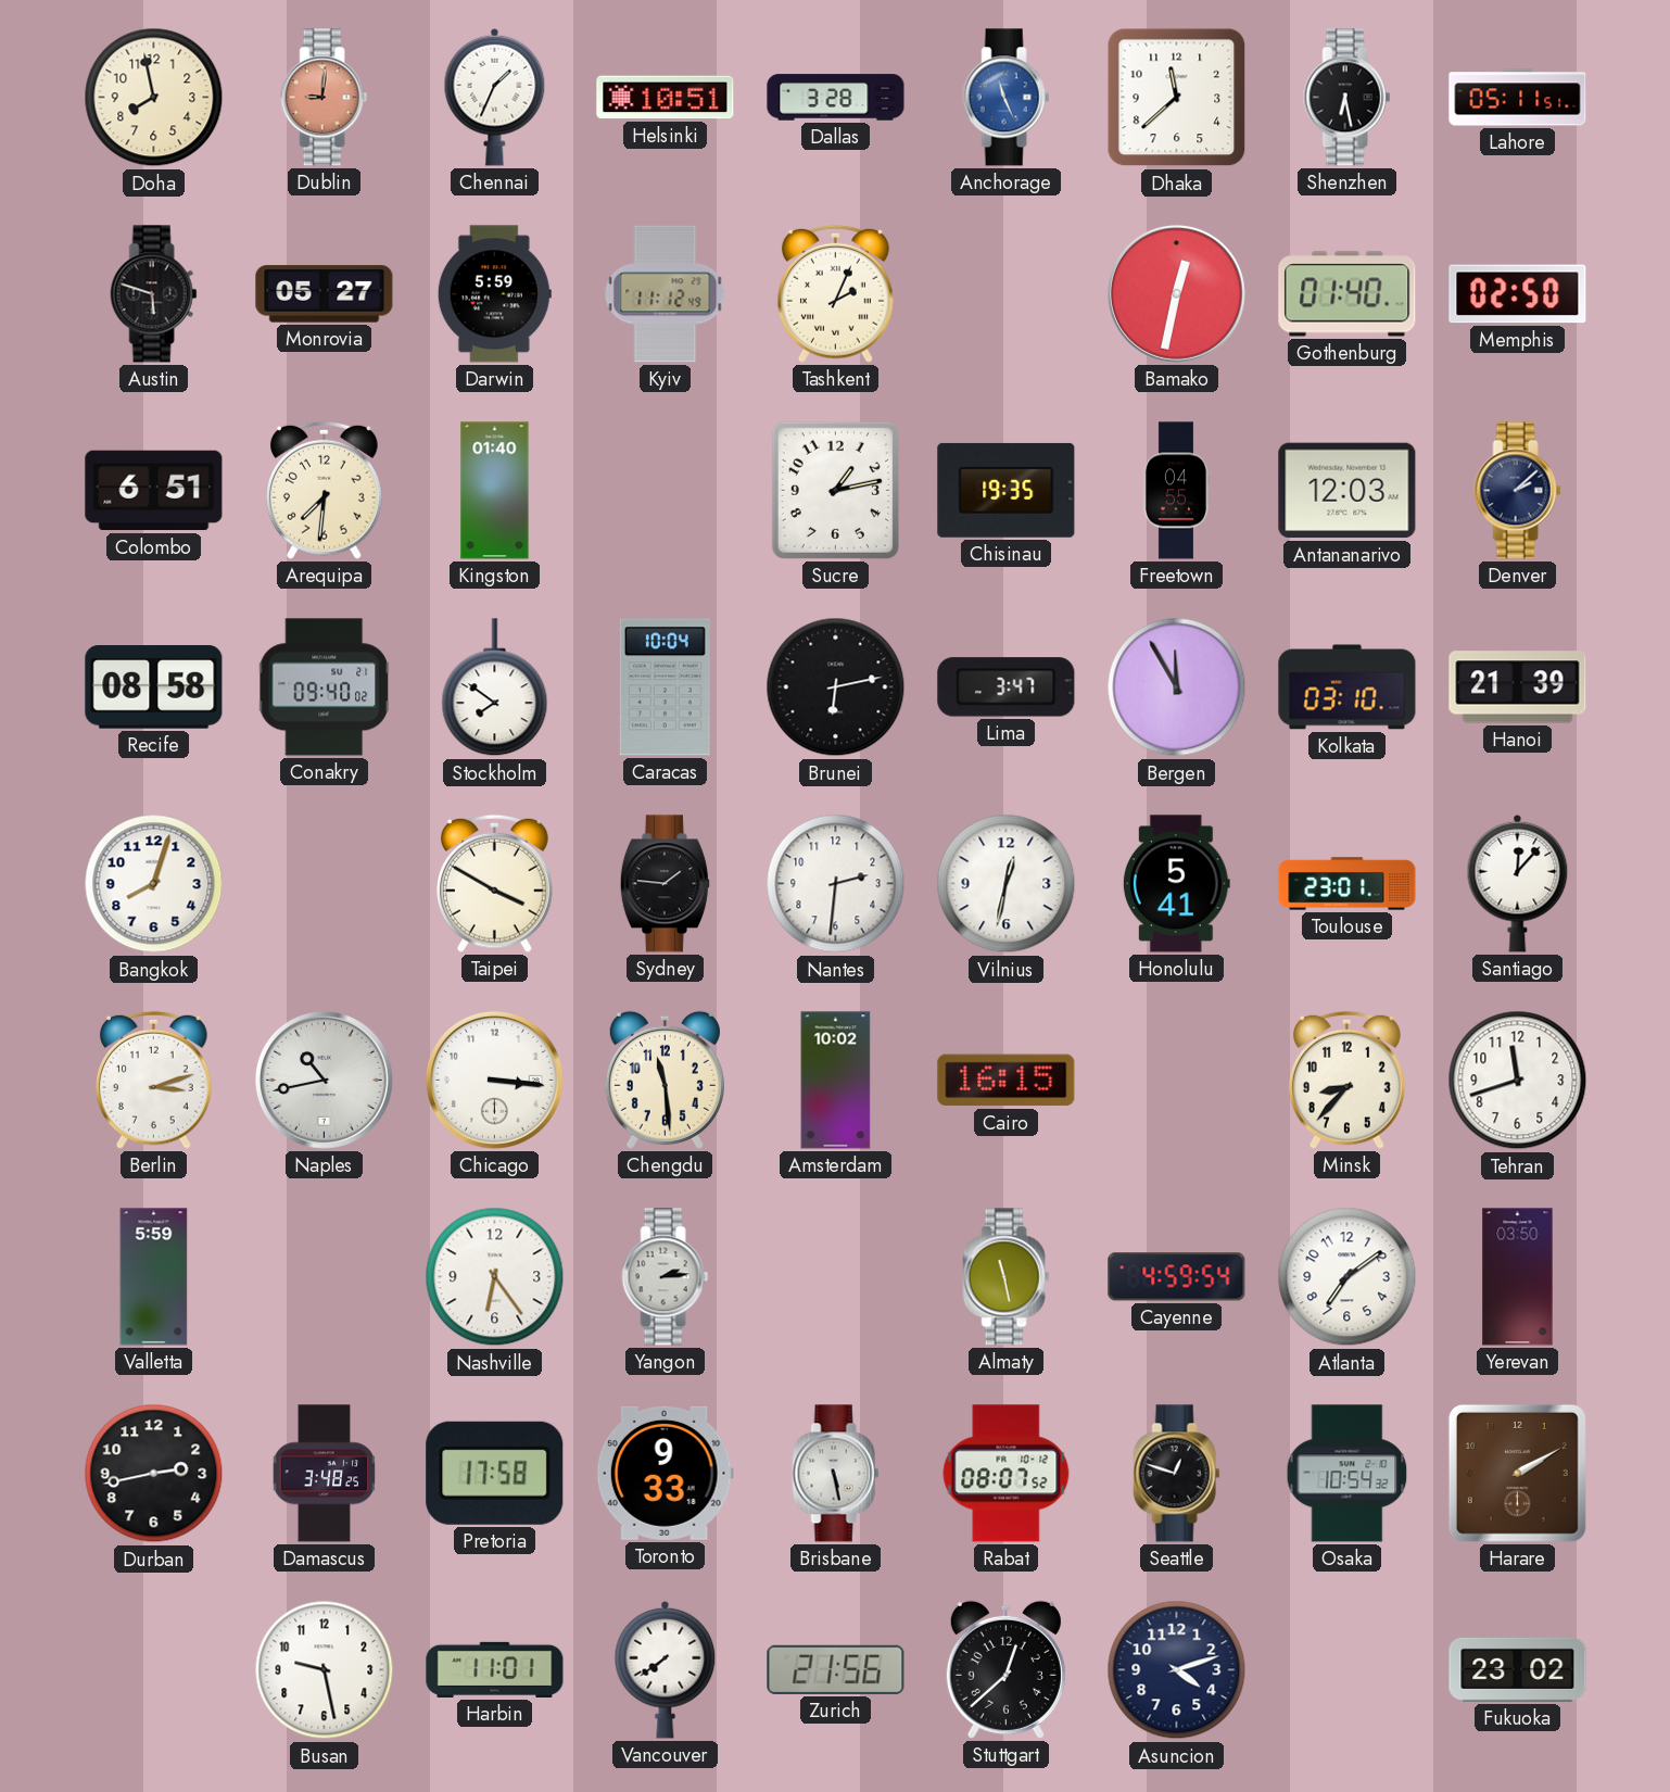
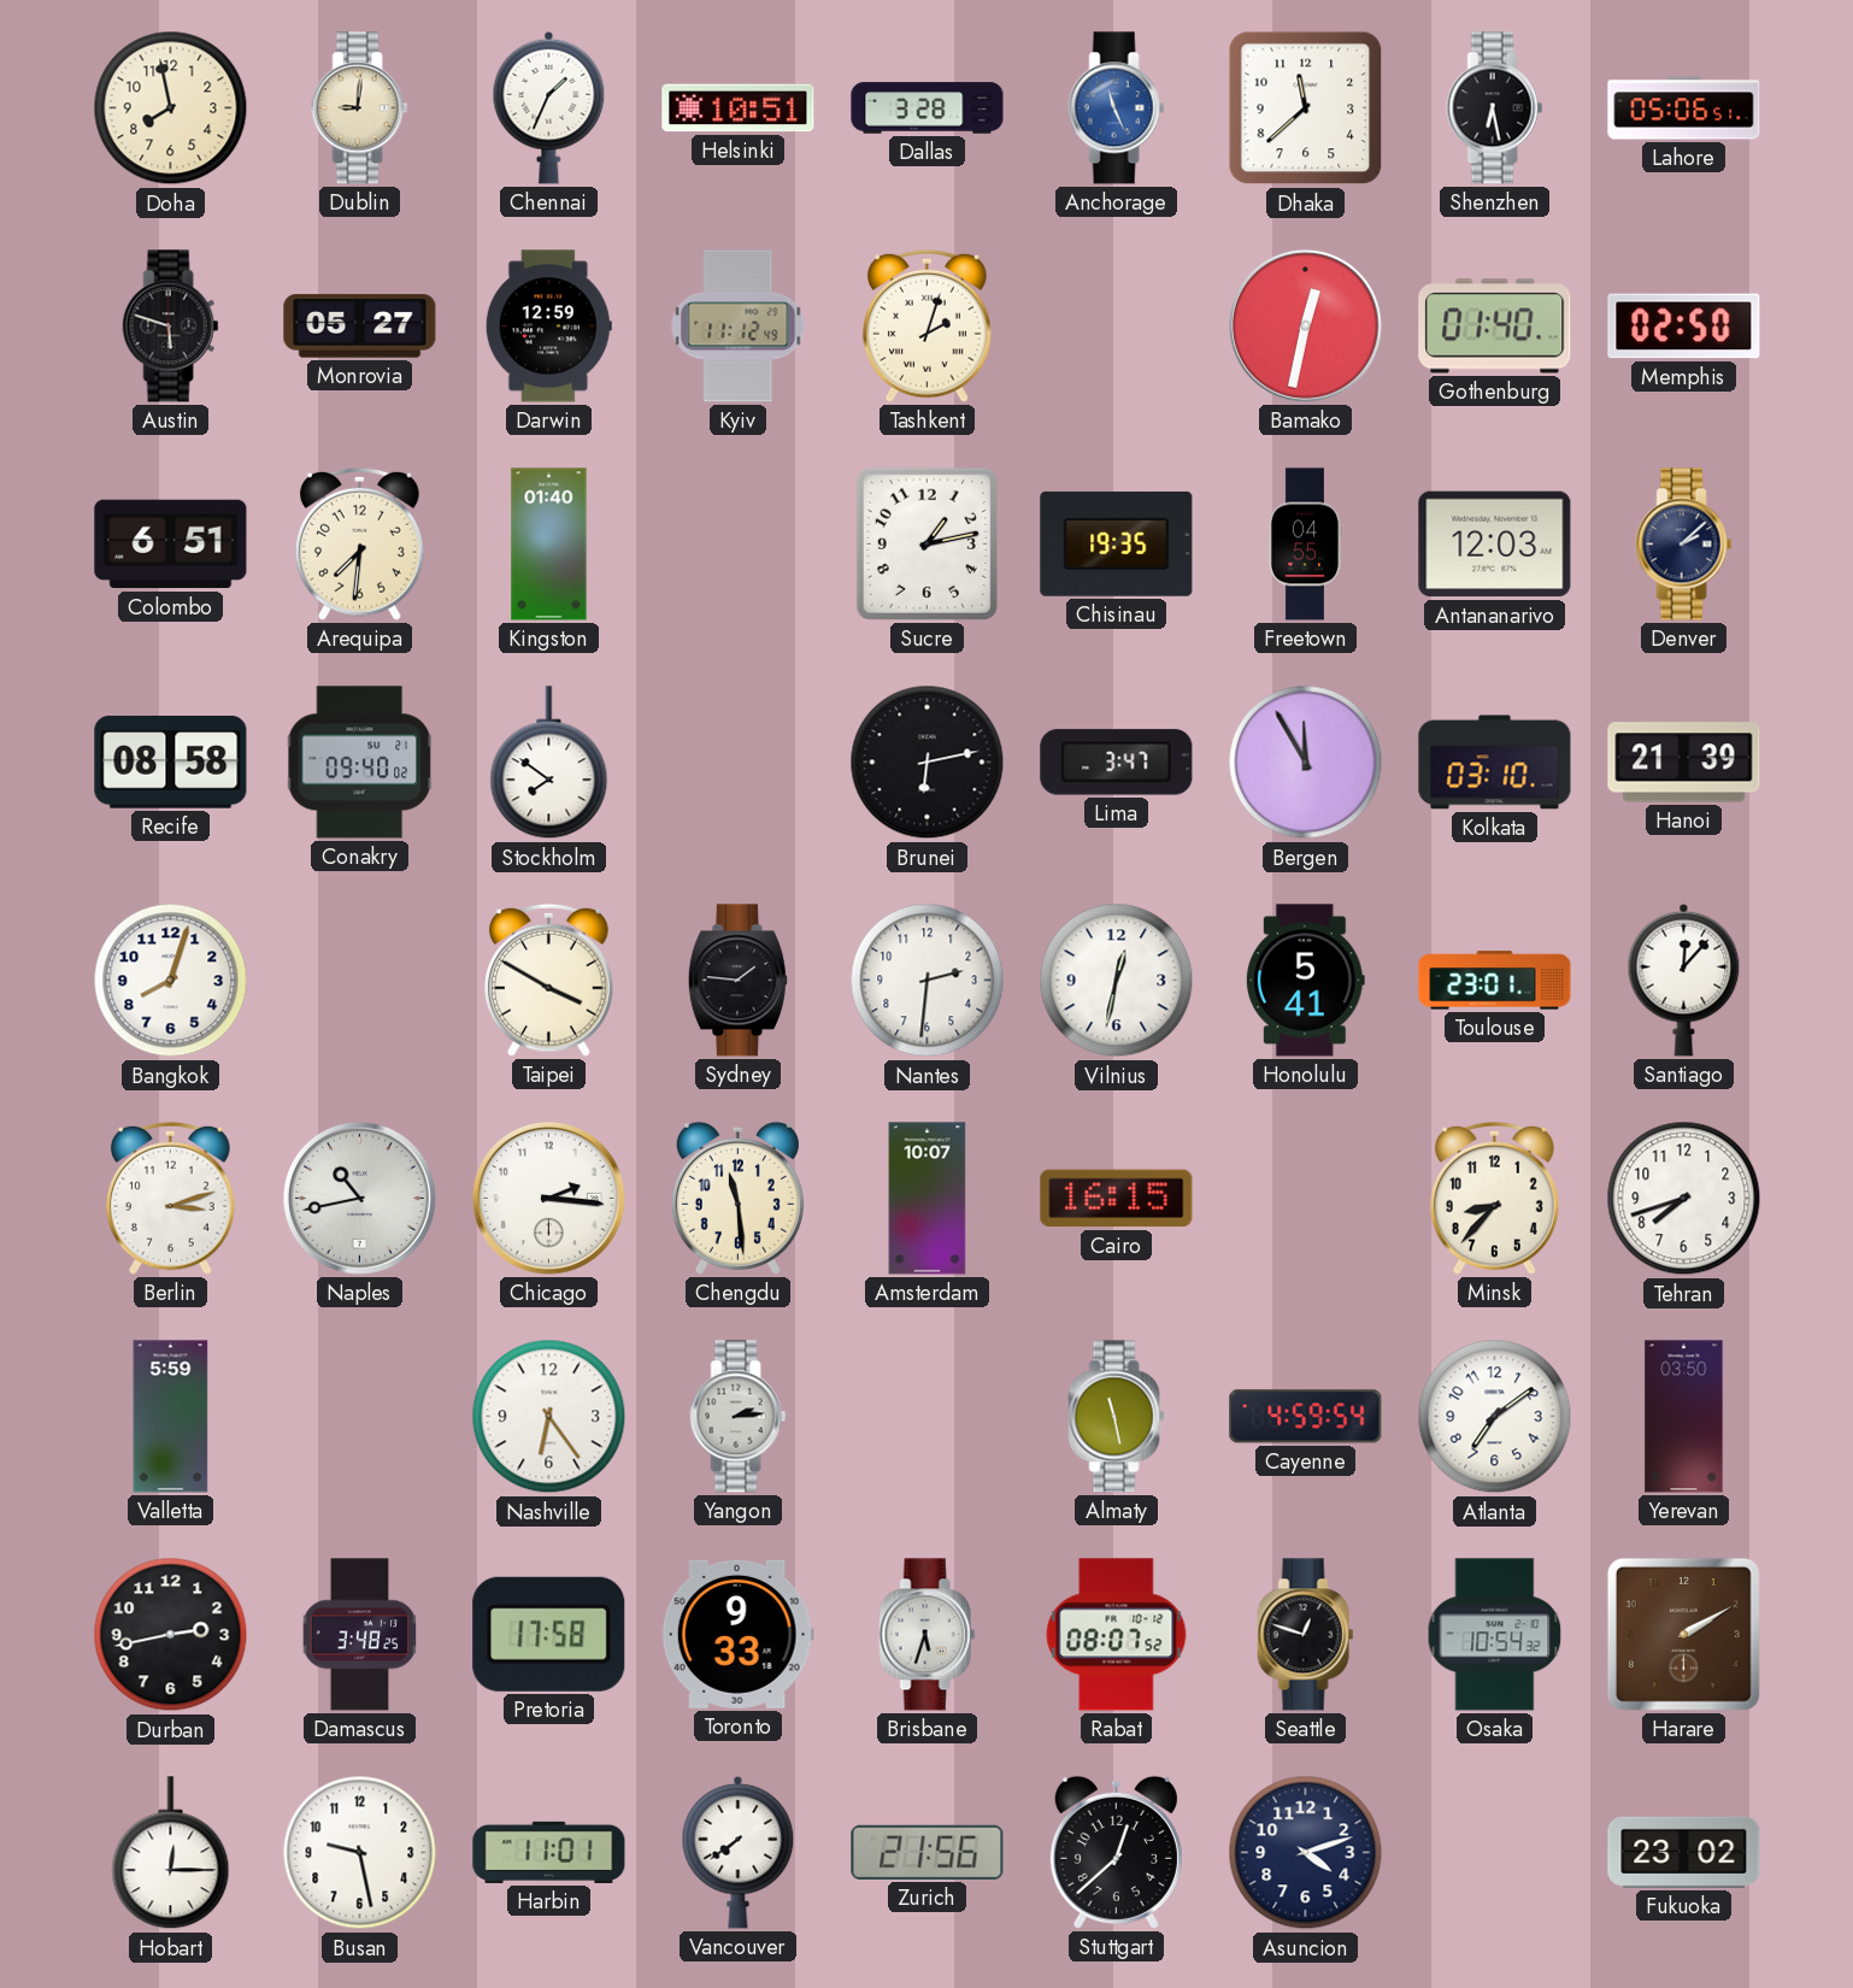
Dublin dial: salmon -> cream (360, 108)
Lahore: 05:11 -> 05:06 (1684, 108)
Darwin: 5:59 -> 12:59 (548, 327)
Tashkent: 2:04 -> 2:03 (926, 325)
Caracas: 10:04 -> none (665, 687)
Chicago: 3:16 -> 2:16 (548, 1198)
Amsterdam: 10:02 -> 10:07 (928, 1199)
Tehran: 11:42 -> 7:42 (1684, 1199)
Brisbane: 5:28 -> 5:33 (928, 1635)
Hobart: none -> 12:15 (171, 1853)
